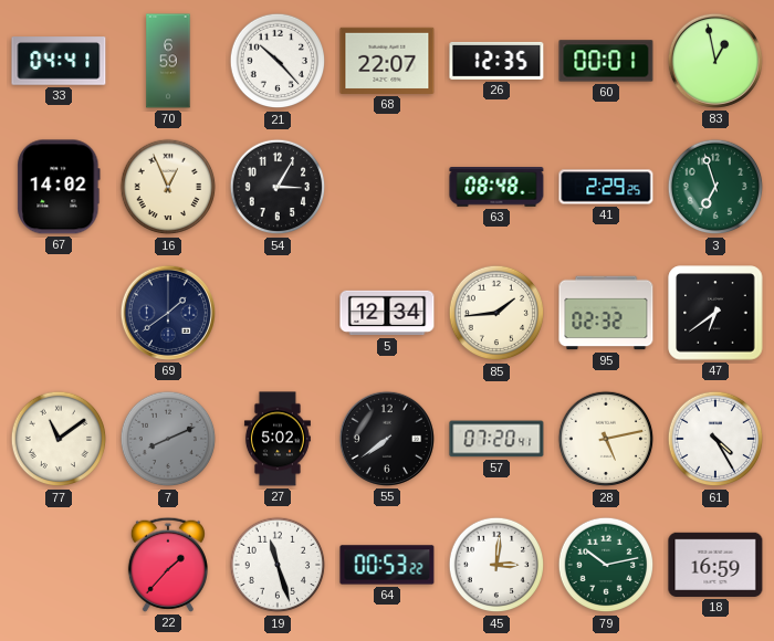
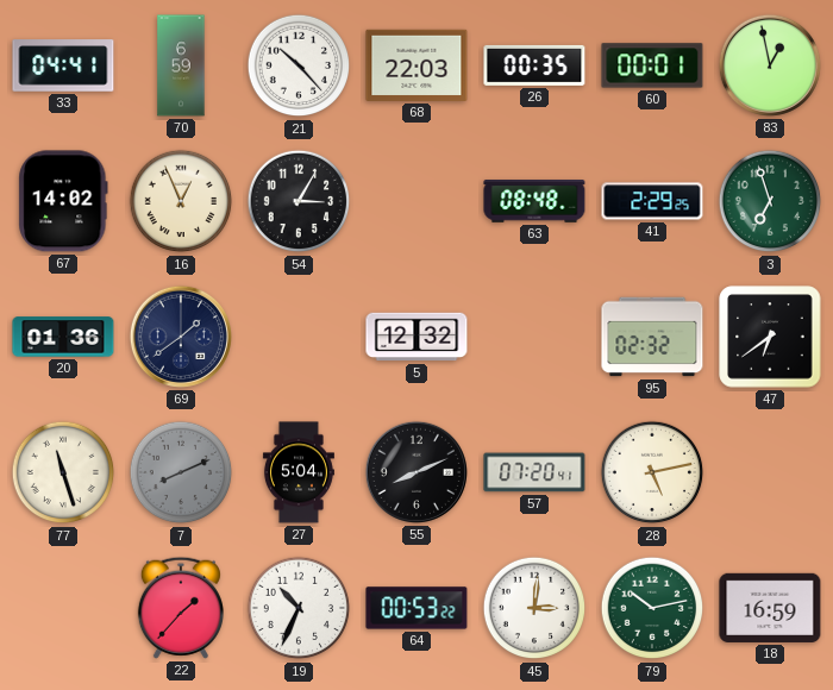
68: 22:07 -> 22:03 (416, 65)
26: 12:35 -> 00:35 (534, 65)
20: none -> 01:36 (63, 337)
5: 12:34 -> 12:32 (416, 337)
85: 1:44 -> none (496, 313)
77: 11:09 -> 11:27 (63, 472)
27: 5:02 -> 5:04 (299, 472)
55: 7:39 -> 8:11 (416, 472)
61: 4:25 -> none (715, 439)
19: 11:27 -> 10:34 (299, 608)
